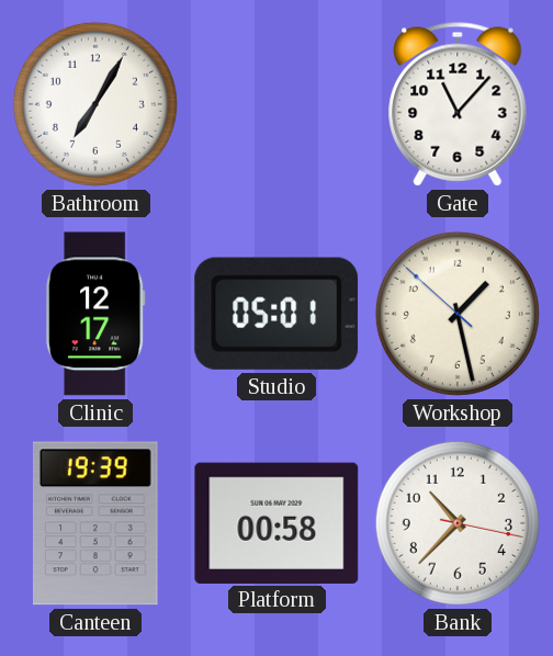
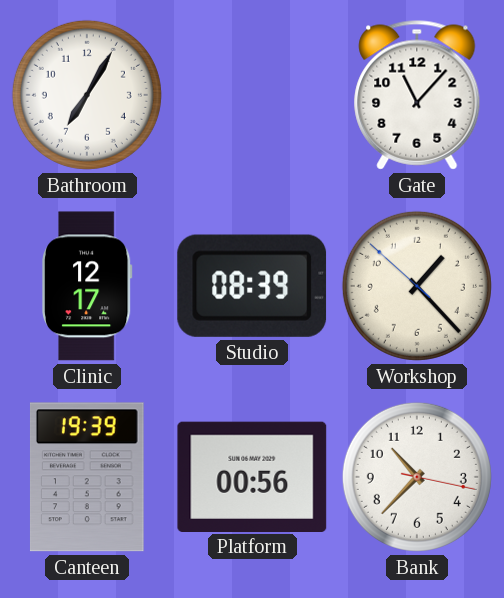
Studio: 05:01 -> 08:39 (252, 286)
Workshop: 1:27 -> 1:22 (417, 286)
Platform: 00:58 -> 00:56 (252, 476)
